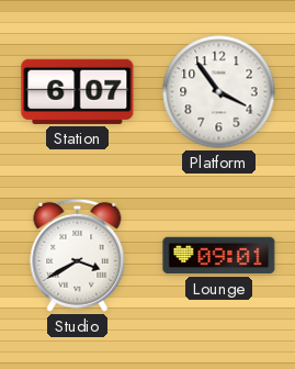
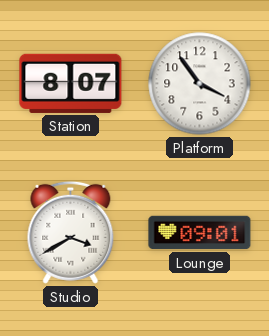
Station: 6:07 -> 8:07 (71, 83)
